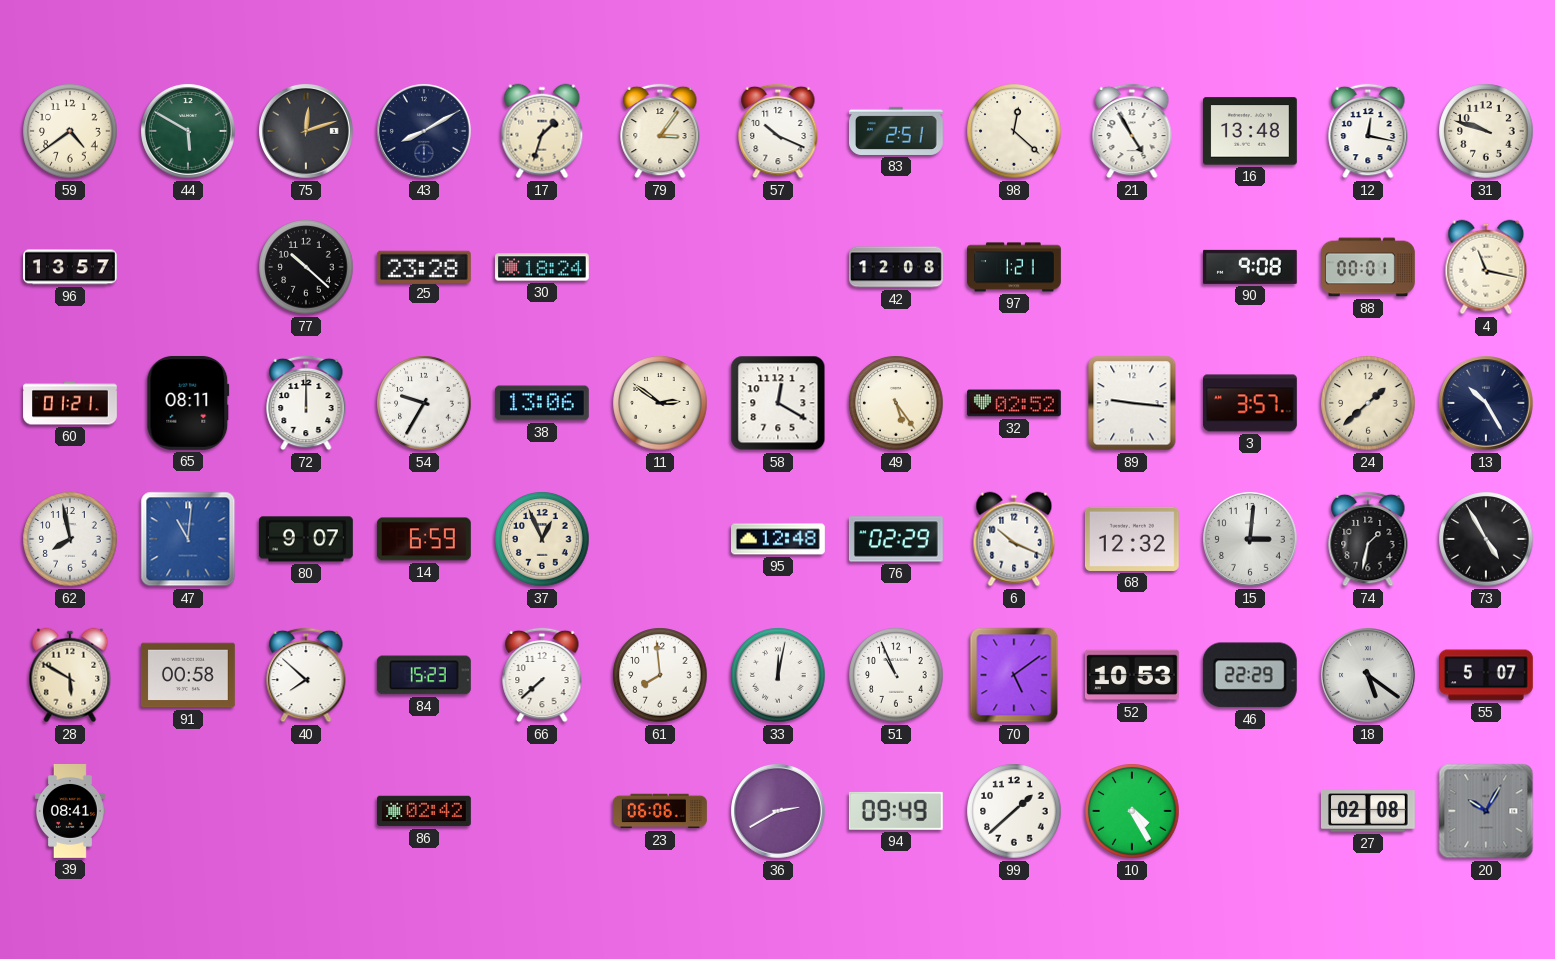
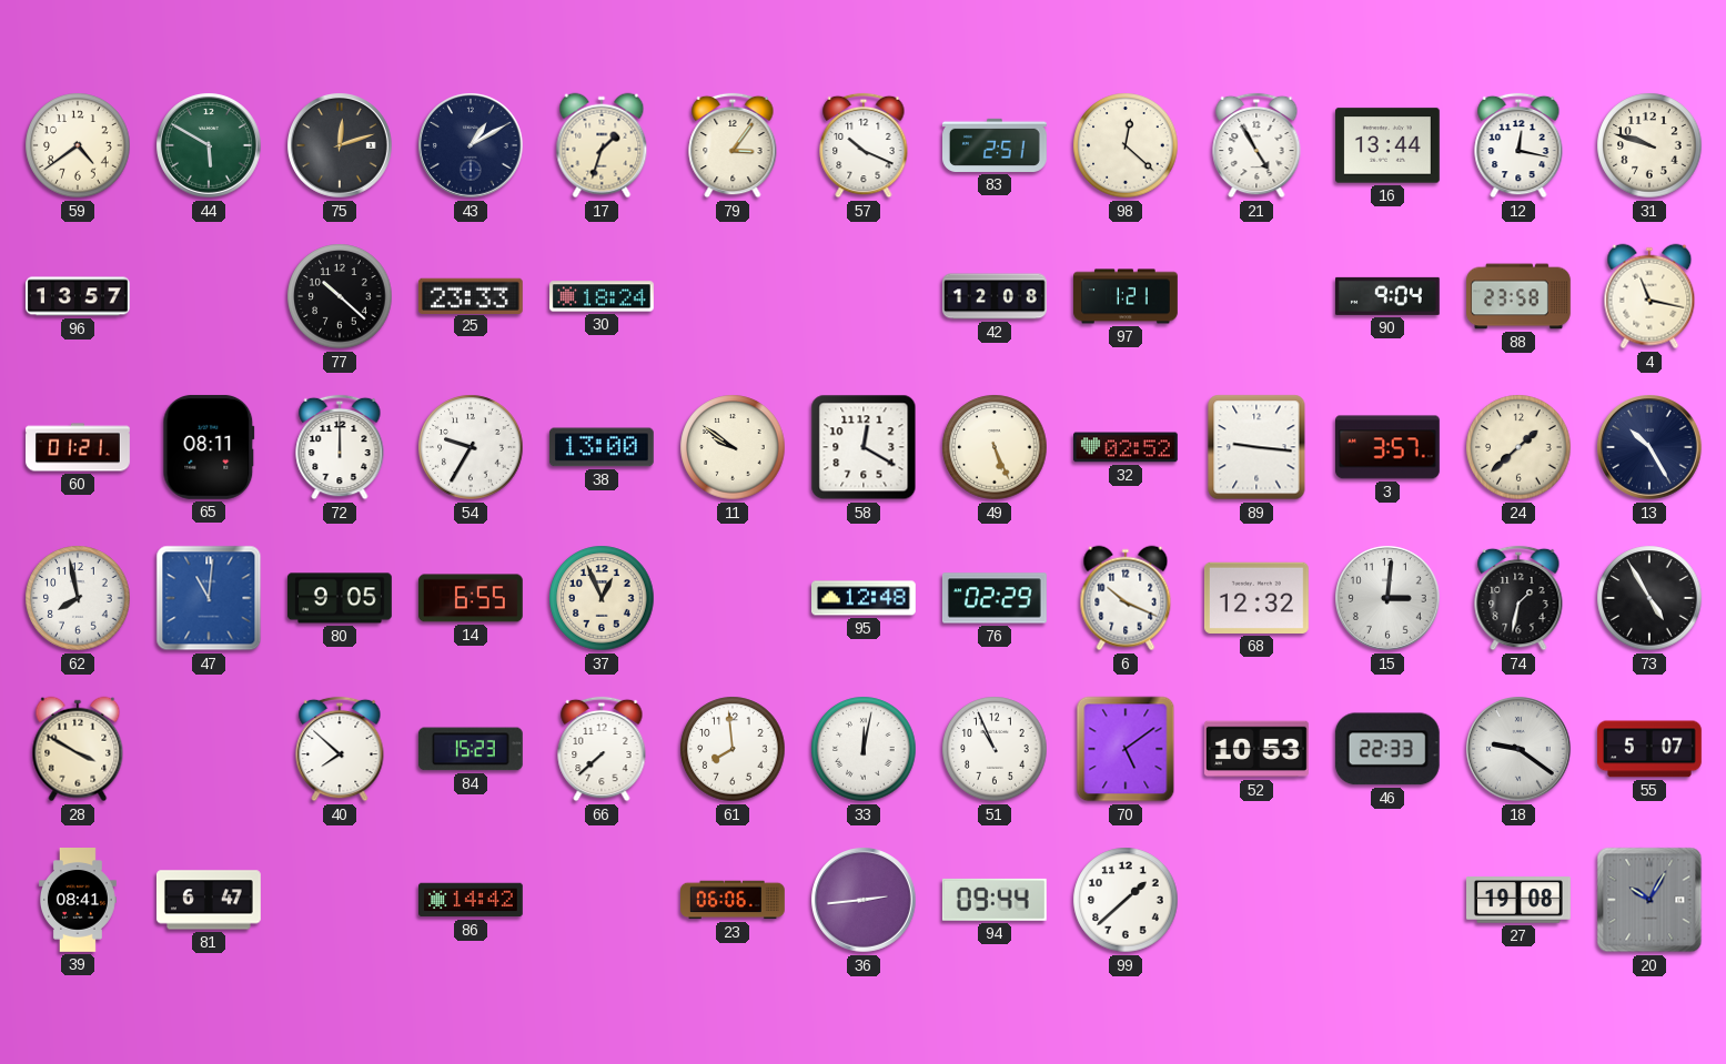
43: 8:10 -> 1:10 (472, 146)
16: 13:48 -> 13:44 (1389, 145)
25: 23:28 -> 23:33 (471, 295)
90: 9:08 -> 9:04 (1387, 296)
88: 00:01 -> 23:58 (1520, 296)
38: 13:06 -> 13:00 (602, 447)
11: 2:51 -> 9:51 (733, 447)
49: 5:24 -> 5:26 (995, 447)
80: 9:07 -> 9:05 (340, 598)
14: 6:59 -> 6:55 (471, 598)
28: 5:50 -> 3:50 (78, 749)
91: 00:58 -> none (188, 675)
46: 22:29 -> 22:33 (1387, 749)
18: 5:21 -> 9:21 (1520, 750)
81: none -> 6:47 (209, 900)
86: 02:42 -> 14:42 (472, 900)
36: 2:40 -> 2:44 (865, 901)
94: 09:49 -> 09:44 (995, 900)
10: 4:25 -> none (1132, 811)
27: 02:08 -> 19:08 (1520, 900)
